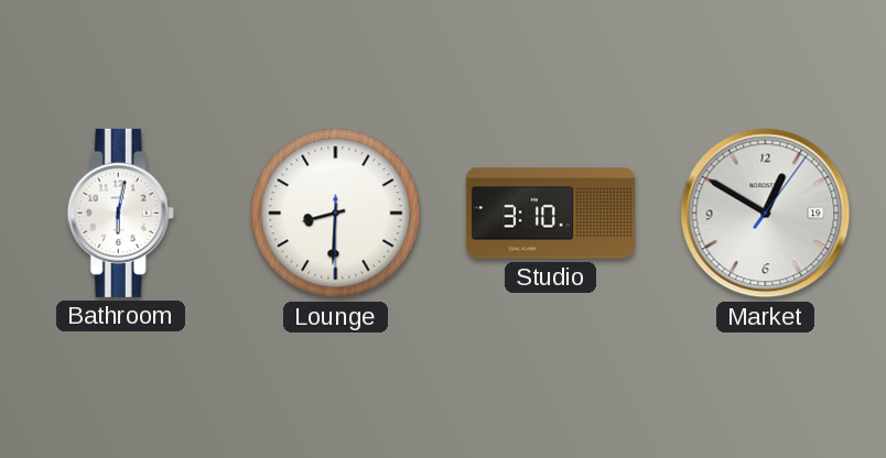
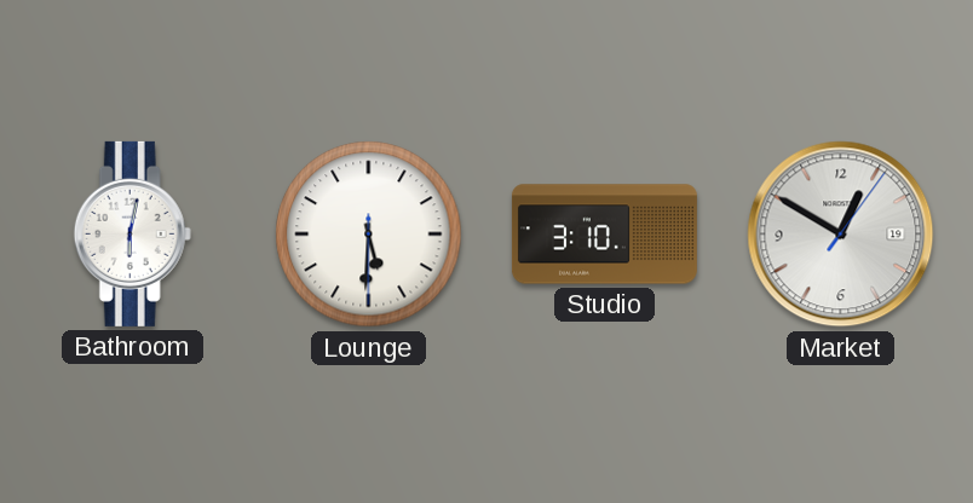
Lounge: 8:30 -> 5:30 (369, 235)
